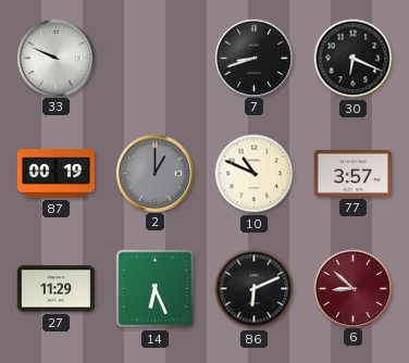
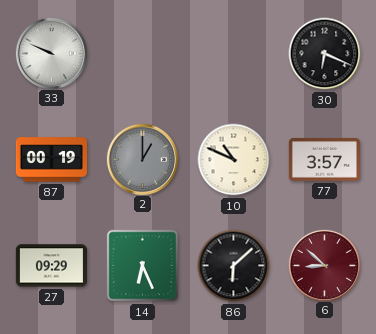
7: 8:42 -> none (253, 58)
27: 11:29 -> 09:29 (51, 266)
86: 6:11 -> 6:08 (234, 266)
